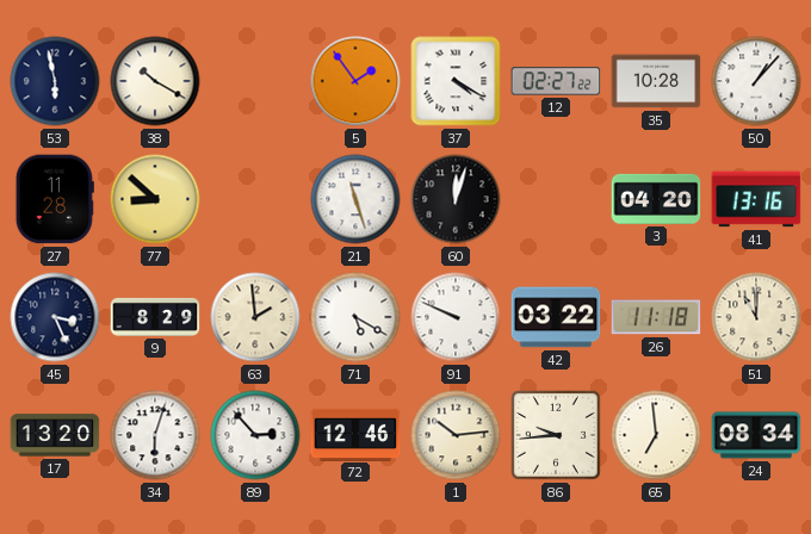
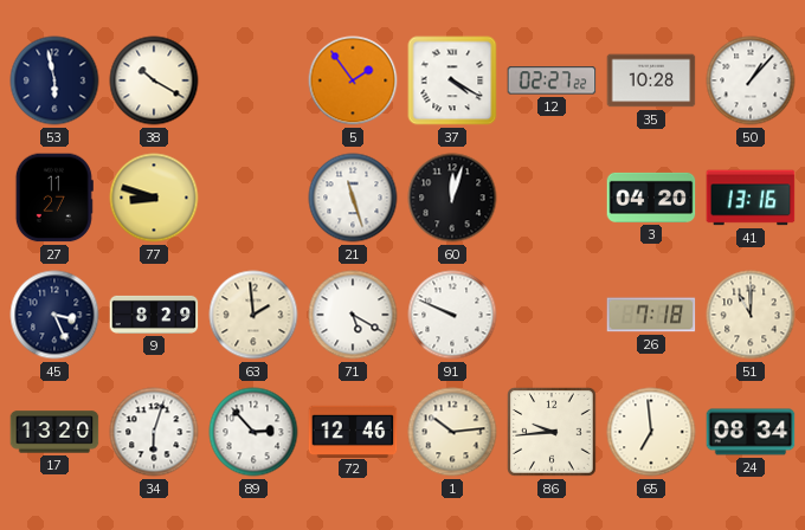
27: 11:28 -> 11:27 (54, 198)
77: 8:52 -> 8:48 (154, 198)
42: 03:22 -> none (556, 317)
26: 11:18 -> 7:18 (651, 315)
